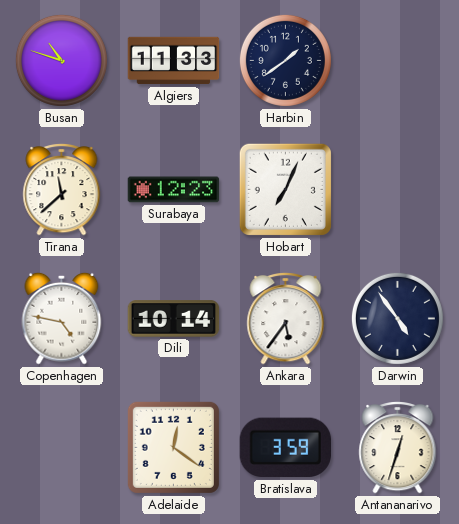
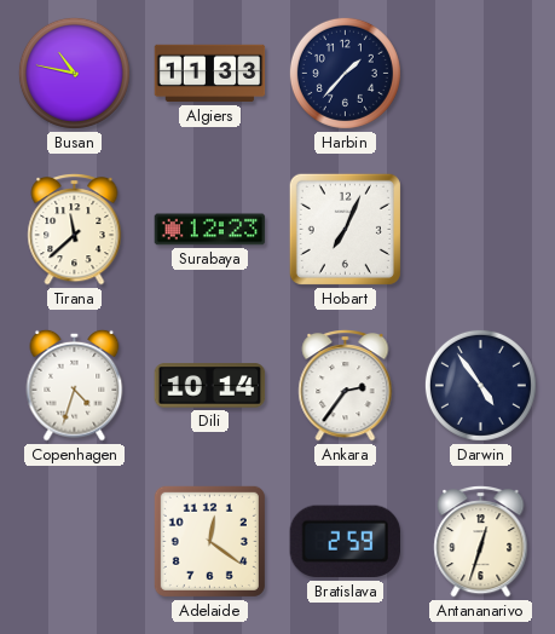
Busan: 10:48 -> 10:47 (74, 73)
Harbin: 1:39 -> 1:37 (345, 73)
Copenhagen: 4:47 -> 4:33 (75, 385)
Ankara: 5:36 -> 2:36 (346, 386)
Bratislava: 3:59 -> 2:59 (345, 542)
